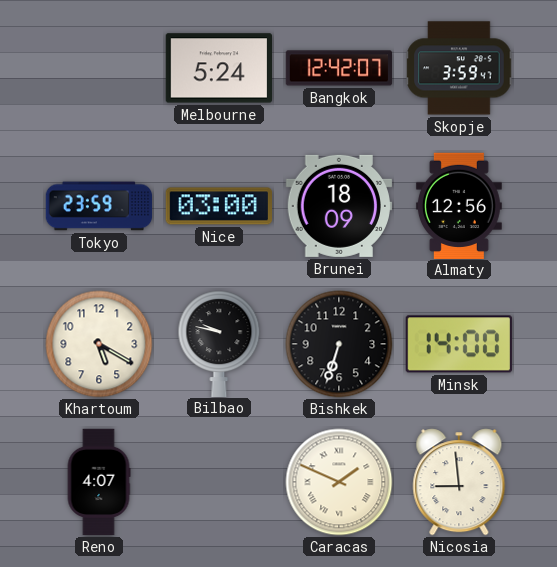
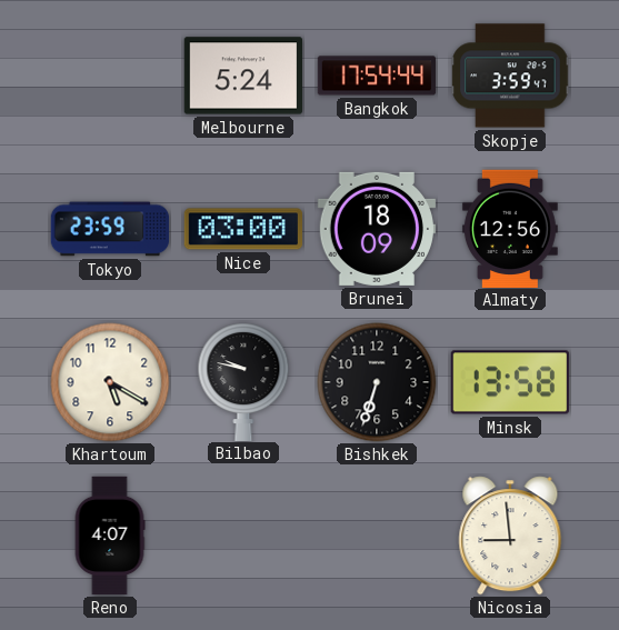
Bangkok: 12:42 -> 17:54 (377, 76)
Minsk: 14:00 -> 13:58 (510, 382)
Caracas: 1:49 -> none (339, 482)
